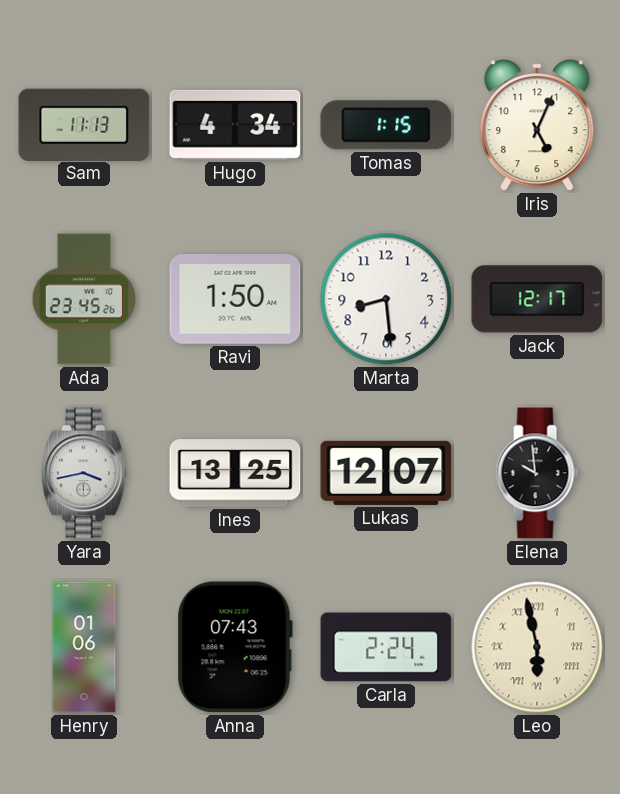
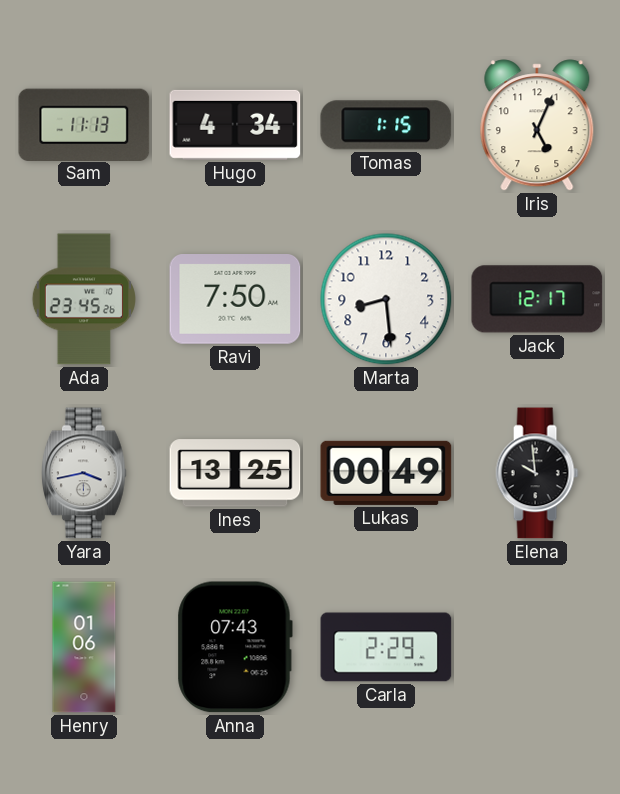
Ravi: 1:50 -> 7:50 (235, 300)
Lukas: 12:07 -> 00:49 (386, 473)
Carla: 2:24 -> 2:29 (386, 647)
Leo: 5:58 -> none (537, 647)
